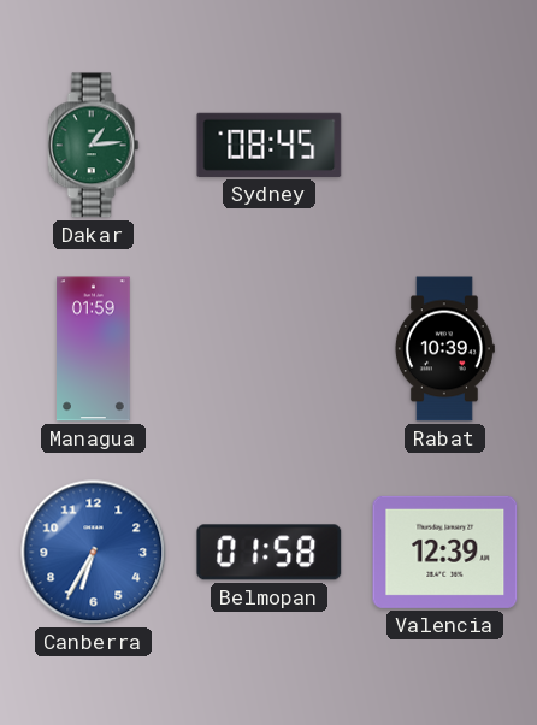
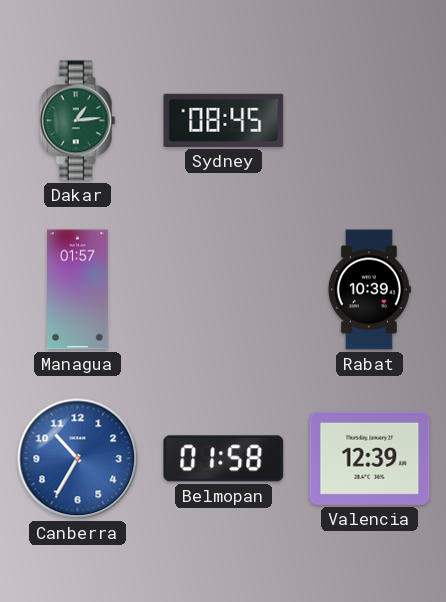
Managua: 01:59 -> 01:57 (78, 290)
Canberra: 6:35 -> 10:35 (78, 459)
